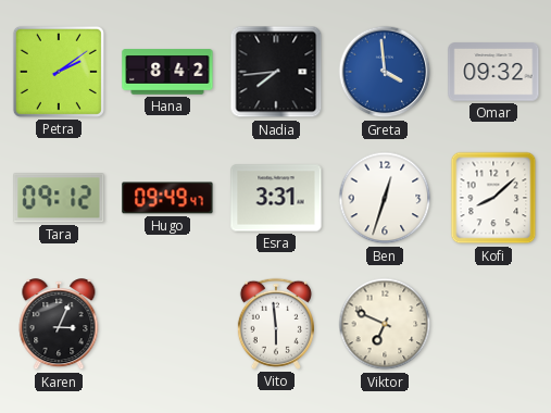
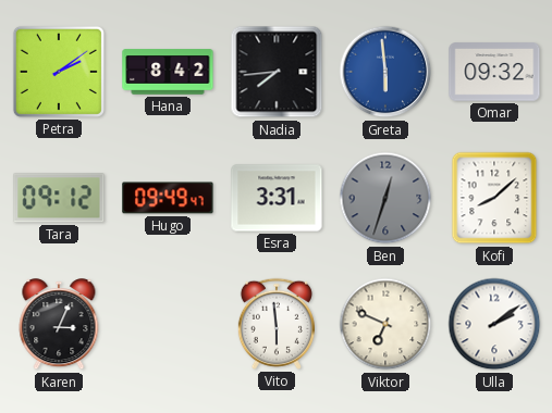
Greta: 3:59 -> 5:59 (385, 72)
Ben dial: white -> grey (385, 198)
Ulla: none -> 2:09 (494, 324)
